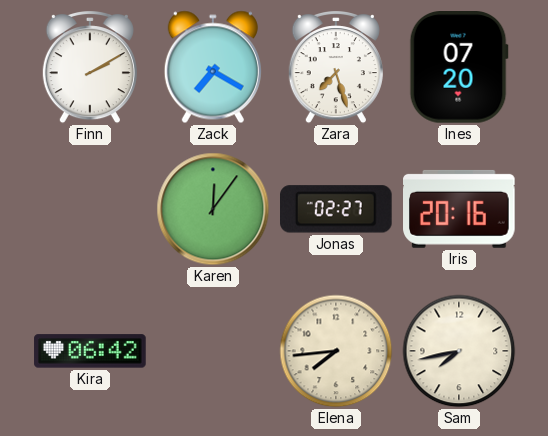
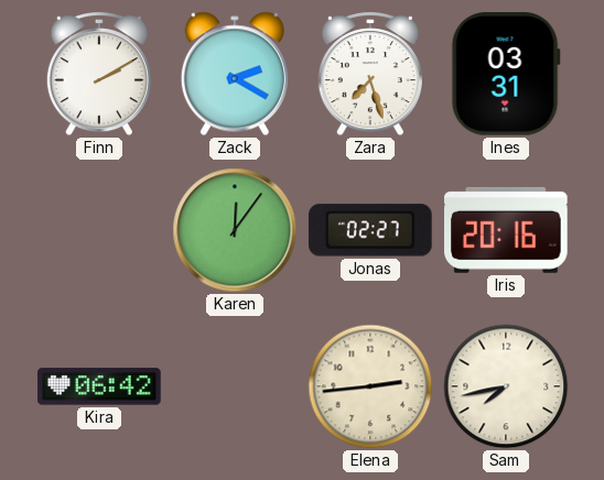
Zack: 7:20 -> 2:20 (235, 74)
Ines: 07:20 -> 03:31 (506, 75)
Elena: 7:44 -> 2:44 (370, 386)
